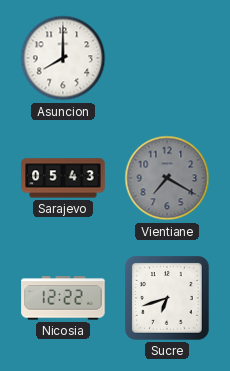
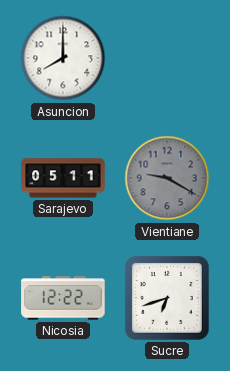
Sarajevo: 05:43 -> 05:11 (63, 178)
Vientiane: 7:20 -> 9:20 (167, 178)
